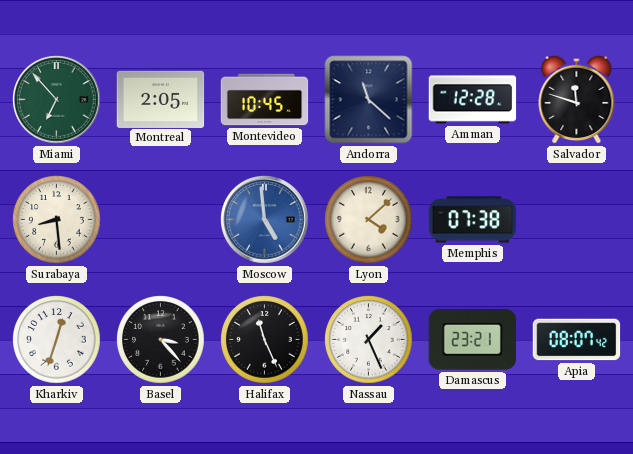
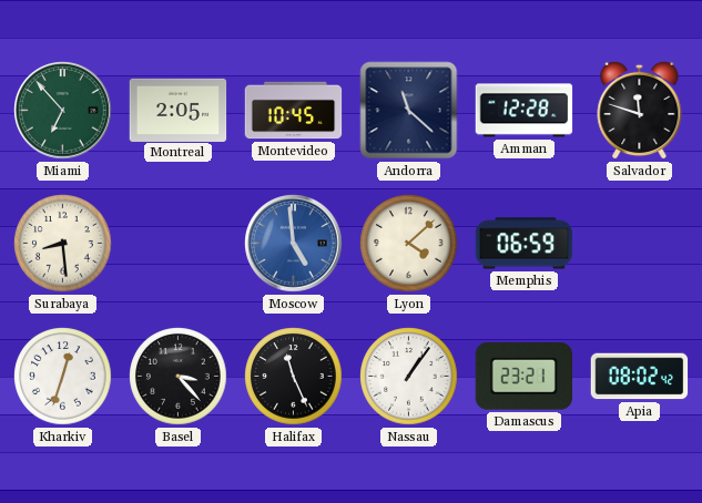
Memphis: 07:38 -> 06:59 (525, 244)
Nassau: 1:26 -> 1:06 (409, 377)
Apia: 08:07 -> 08:02 (640, 377)
